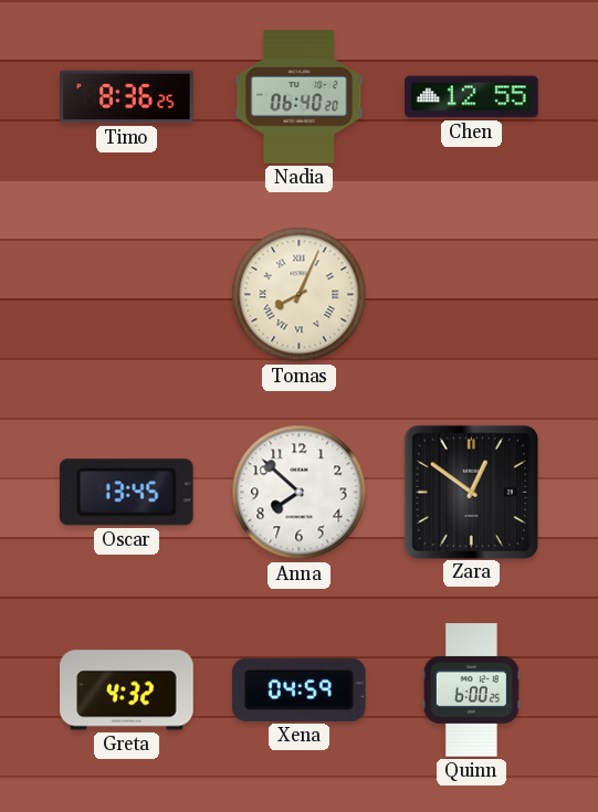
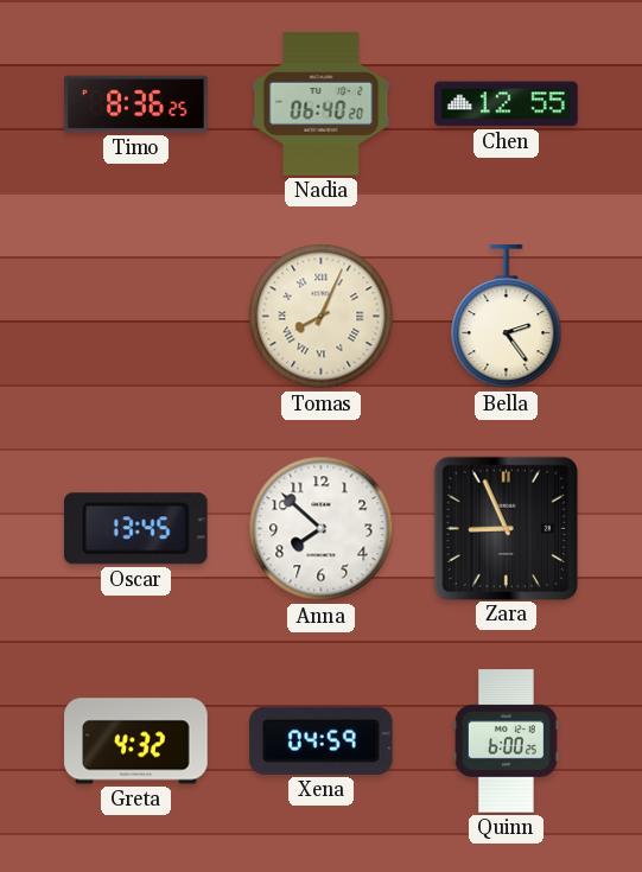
Bella: none -> 2:24 (507, 317)
Zara: 12:51 -> 8:56 (506, 528)
